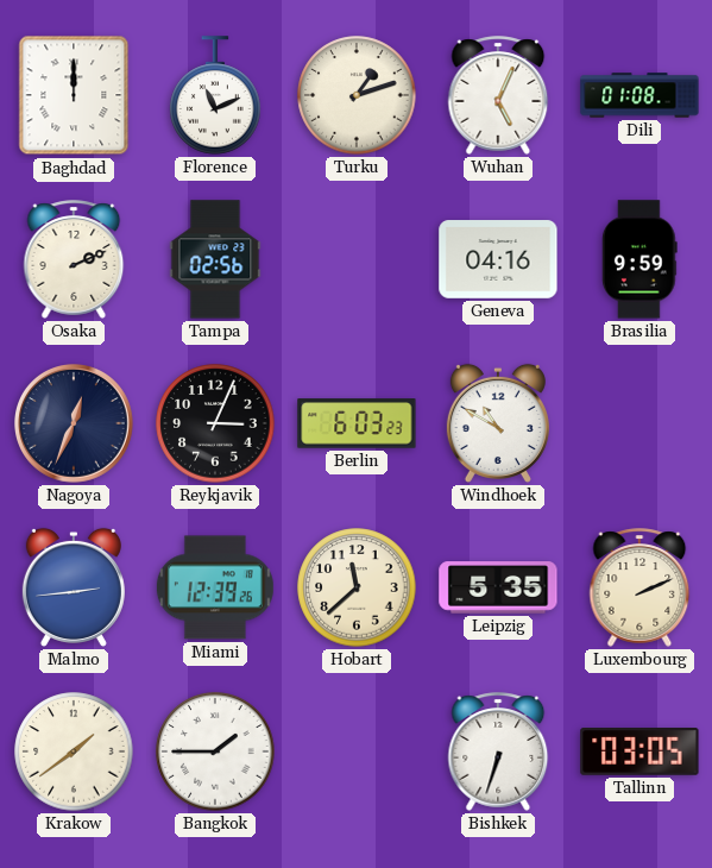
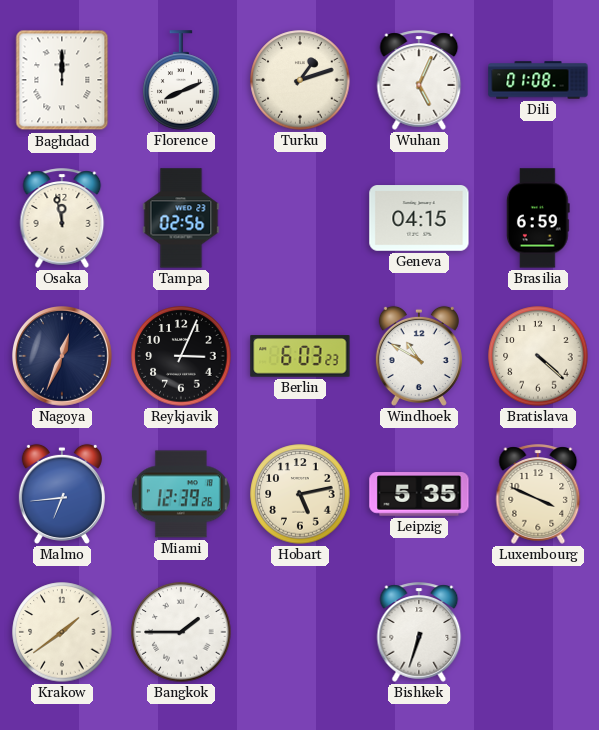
Florence: 11:11 -> 8:11 (181, 80)
Osaka: 2:11 -> 11:58 (62, 218)
Geneva: 04:16 -> 04:15 (419, 218)
Brasilia: 9:59 -> 6:59 (539, 218)
Bratislava: none -> 4:22 (538, 356)
Malmo: 2:44 -> 6:44 (62, 494)
Hobart: 11:38 -> 5:13 (300, 494)
Luxembourg: 2:11 -> 3:49 (538, 494)
Tallinn: 03:05 -> none (639, 753)
